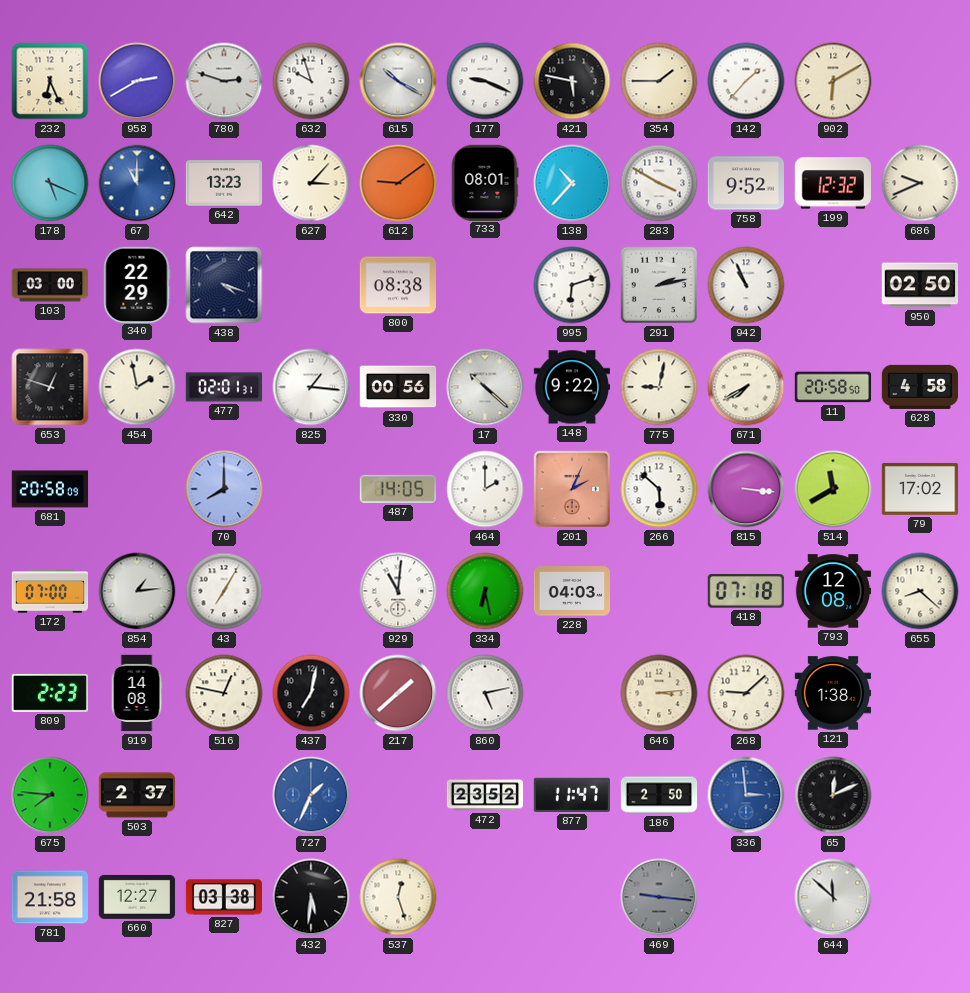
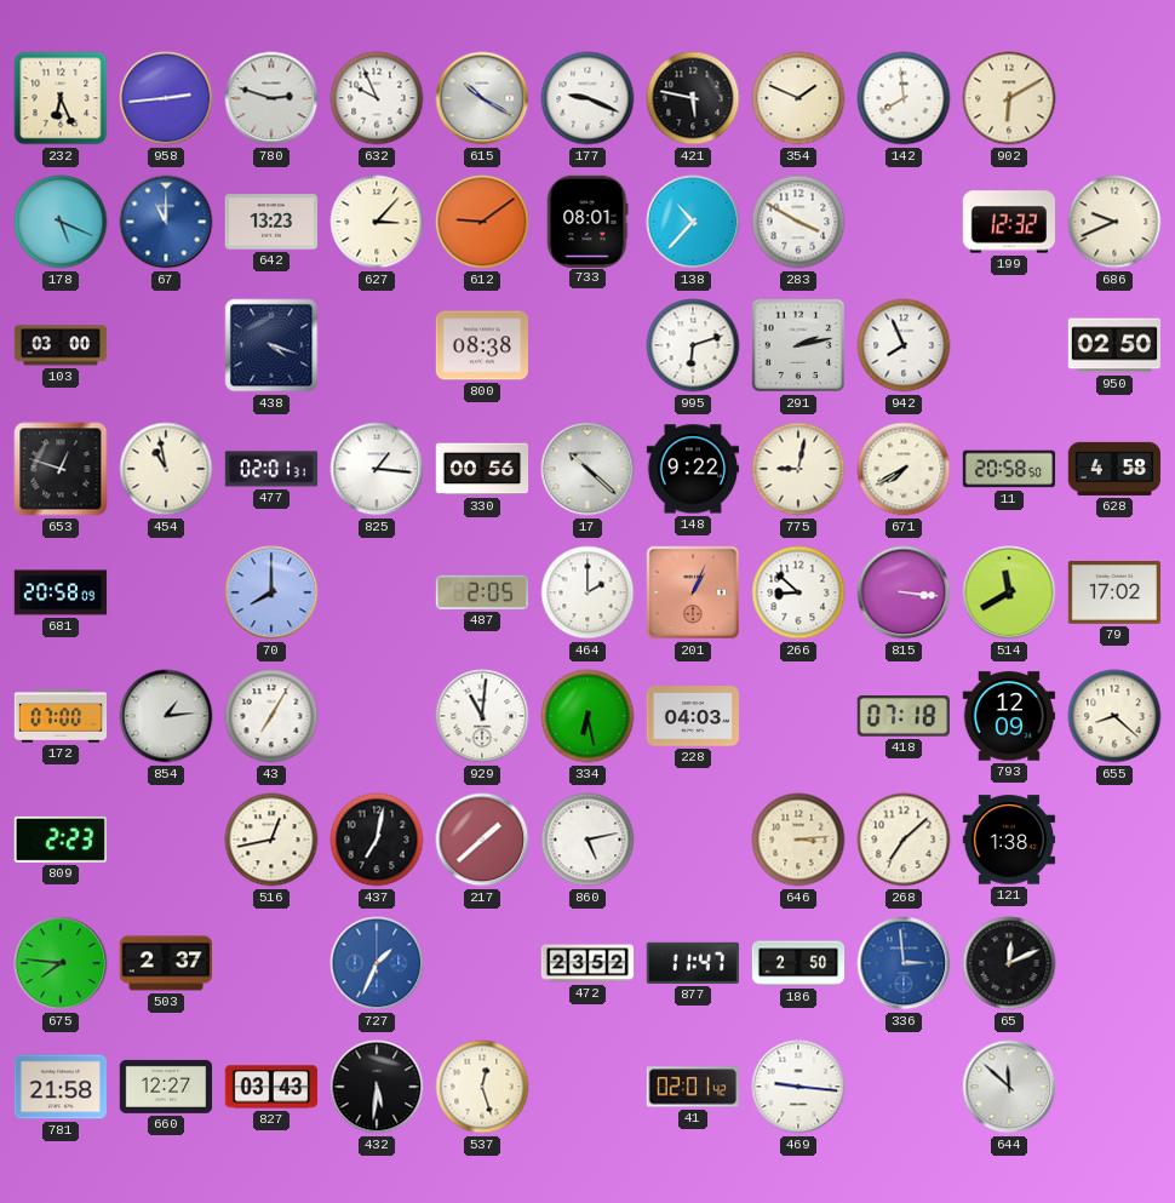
958: 2:40 -> 2:44 (166, 98)
632: 9:57 -> 9:56 (377, 98)
354: 1:45 -> 1:49 (798, 98)
142: 1:37 -> 7:59 (904, 98)
758: 9:52 -> none (745, 183)
340: 22:29 -> none (137, 284)
942: 10:56 -> 7:56 (904, 345)
454: 1:58 -> 10:58 (166, 469)
487: 14:05 -> 2:05 (481, 592)
201: 2:04 -> 1:04 (693, 592)
266: 5:52 -> 8:52 (798, 592)
793: 12:08 -> 12:09 (1009, 716)
919: 14:08 -> none (137, 693)
516: 12:47 -> 12:43 (271, 840)
268: 9:08 -> 7:08 (904, 840)
827: 03:38 -> 03:43 (271, 1087)
41: none -> 02:01 (692, 1087)
469 dial: grey -> white (798, 1087)
